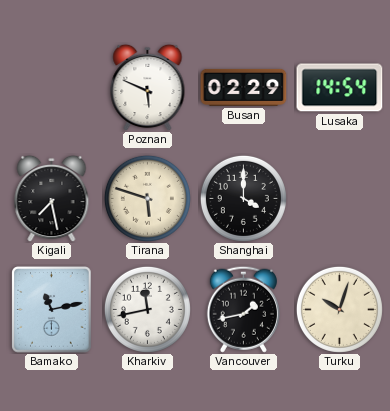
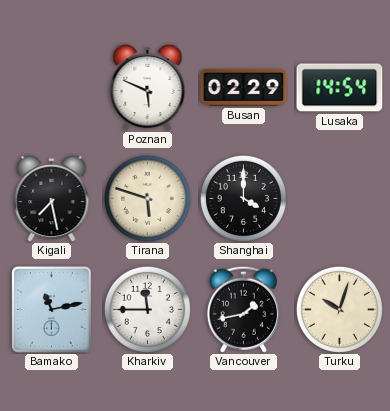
Kharkiv: 11:43 -> 11:45 (147, 309)
